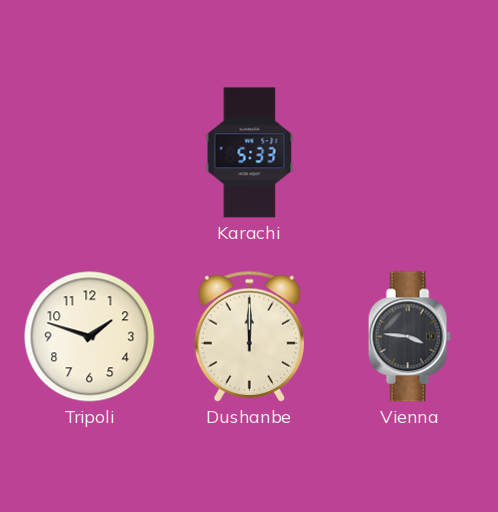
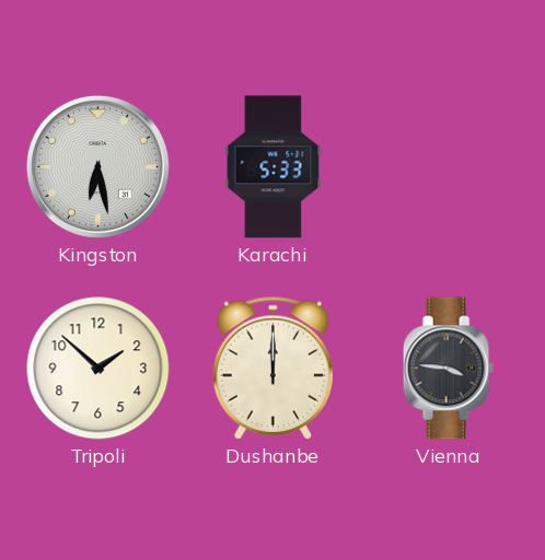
Kingston: none -> 6:28 (97, 166)
Tripoli: 1:48 -> 1:52 (98, 369)
